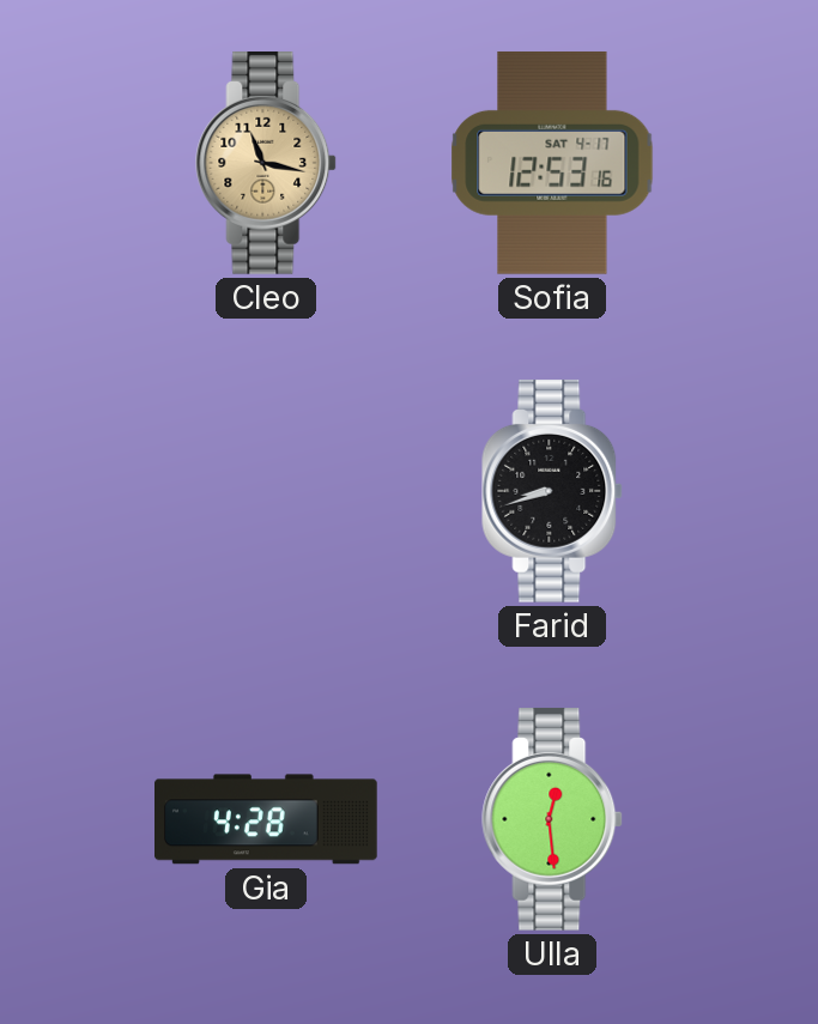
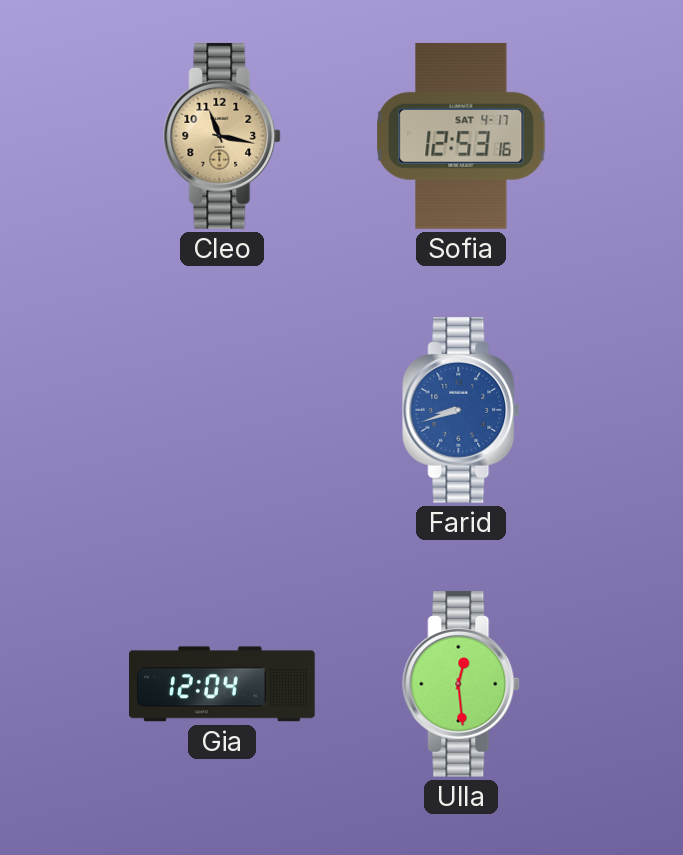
Farid dial: black -> blue (462, 410)
Gia: 4:28 -> 12:04 (223, 684)
